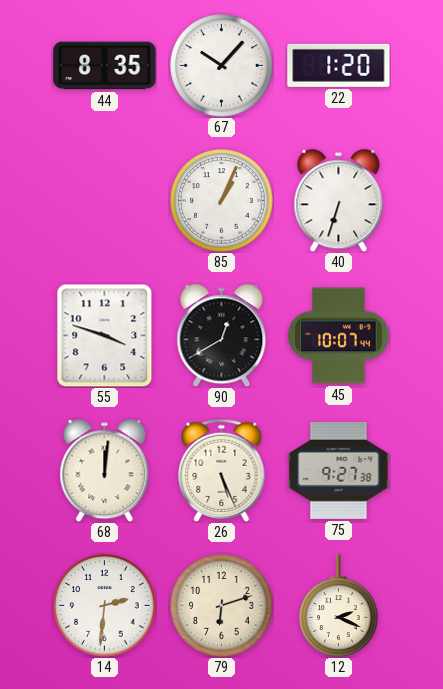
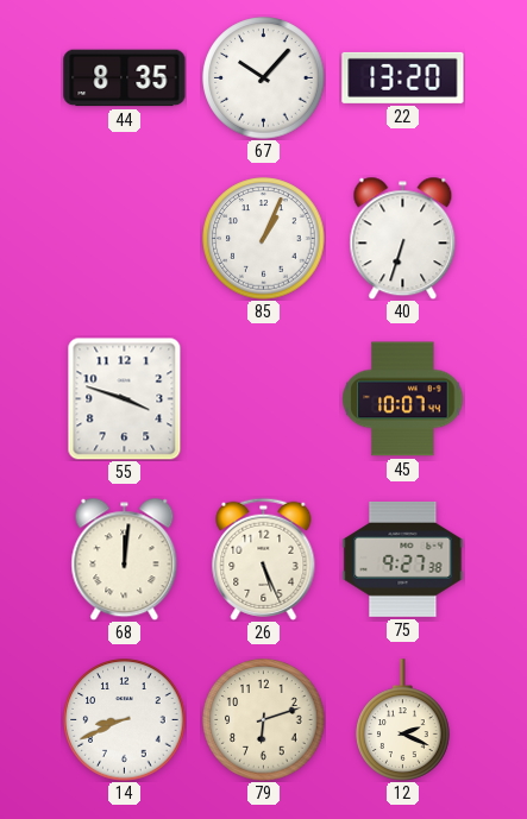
22: 1:20 -> 13:20 (403, 77)
90: 12:40 -> none (222, 335)
14: 2:31 -> 8:41 (125, 720)
